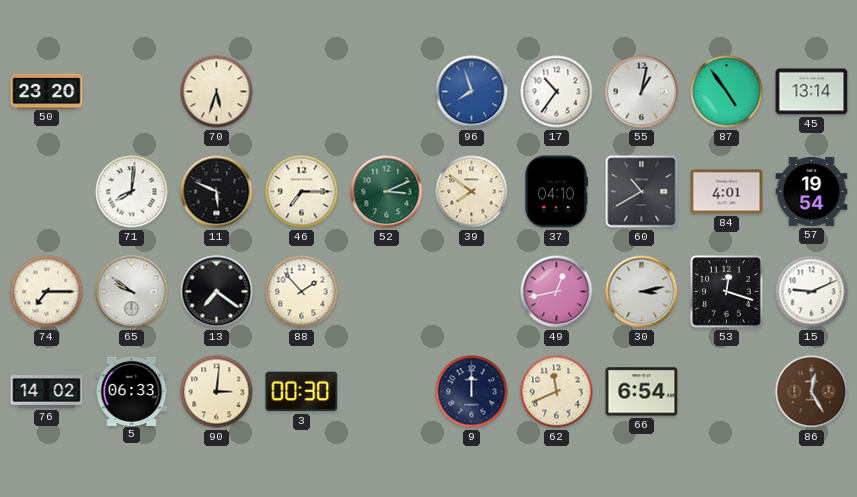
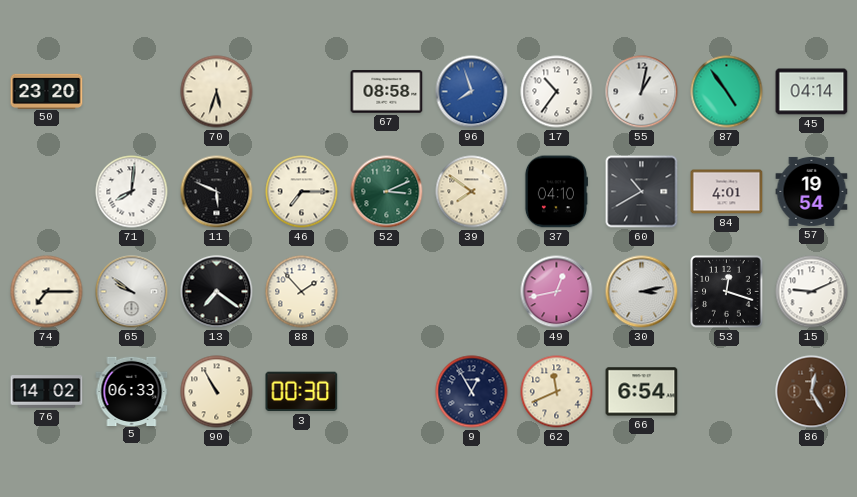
67: none -> 08:58 (387, 92)
45: 13:14 -> 04:14 (812, 92)
90: 3:01 -> 10:55 (217, 392)
9: 12:00 -> 12:55 (472, 392)
